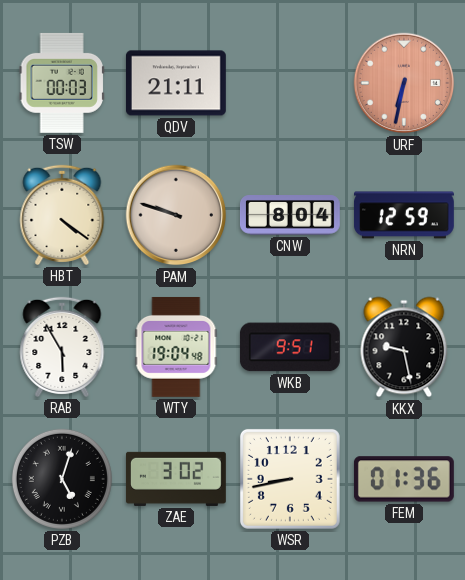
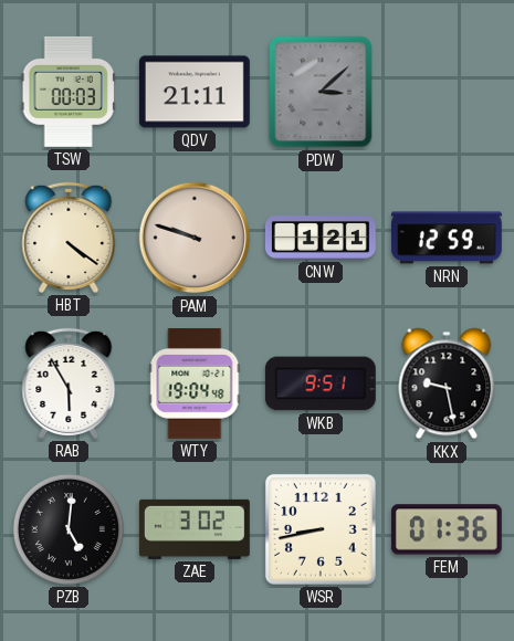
PDW: none -> 3:08 (321, 92)
URF: 6:32 -> none (404, 83)
CNW: 8:04 -> 1:21 (321, 239)
PZB: 5:03 -> 5:01 (69, 529)
